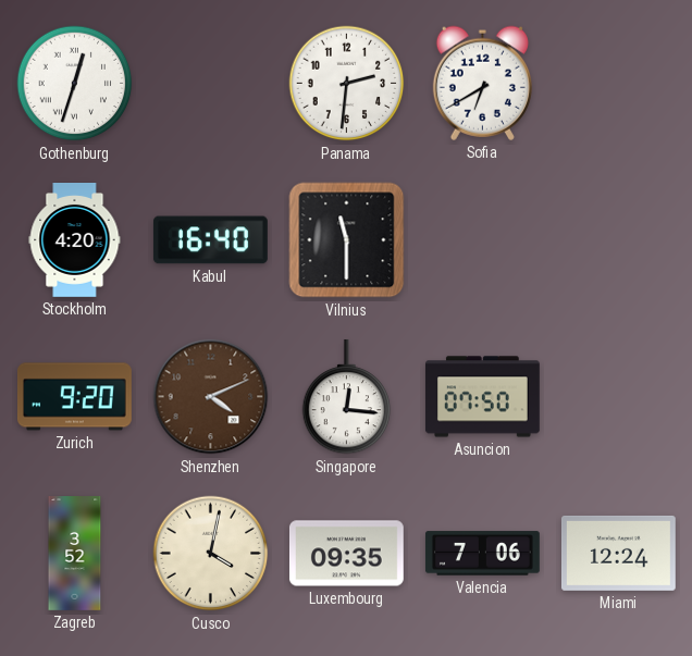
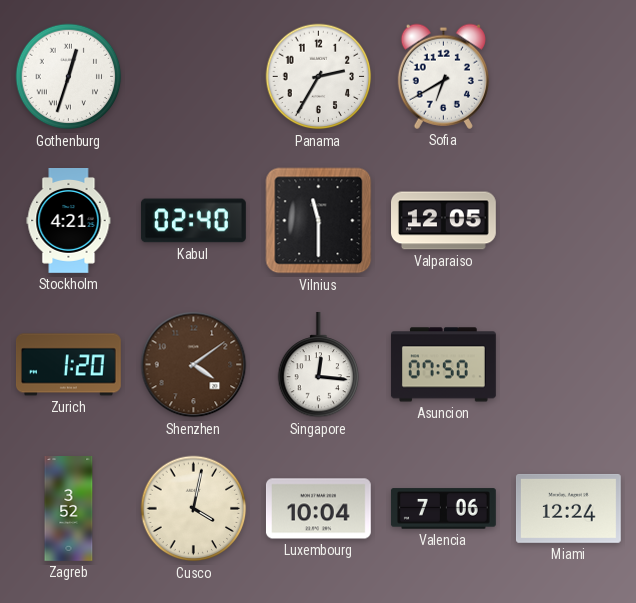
Panama: 2:31 -> 2:35 (319, 77)
Stockholm: 4:20 -> 4:21 (69, 221)
Kabul: 16:40 -> 02:40 (193, 221)
Valparaiso: none -> 12:05 (444, 221)
Zurich: 9:20 -> 1:20 (68, 365)
Shenzhen: 4:11 -> 4:09 (194, 365)
Luxembourg: 09:35 -> 10:04 (318, 509)
